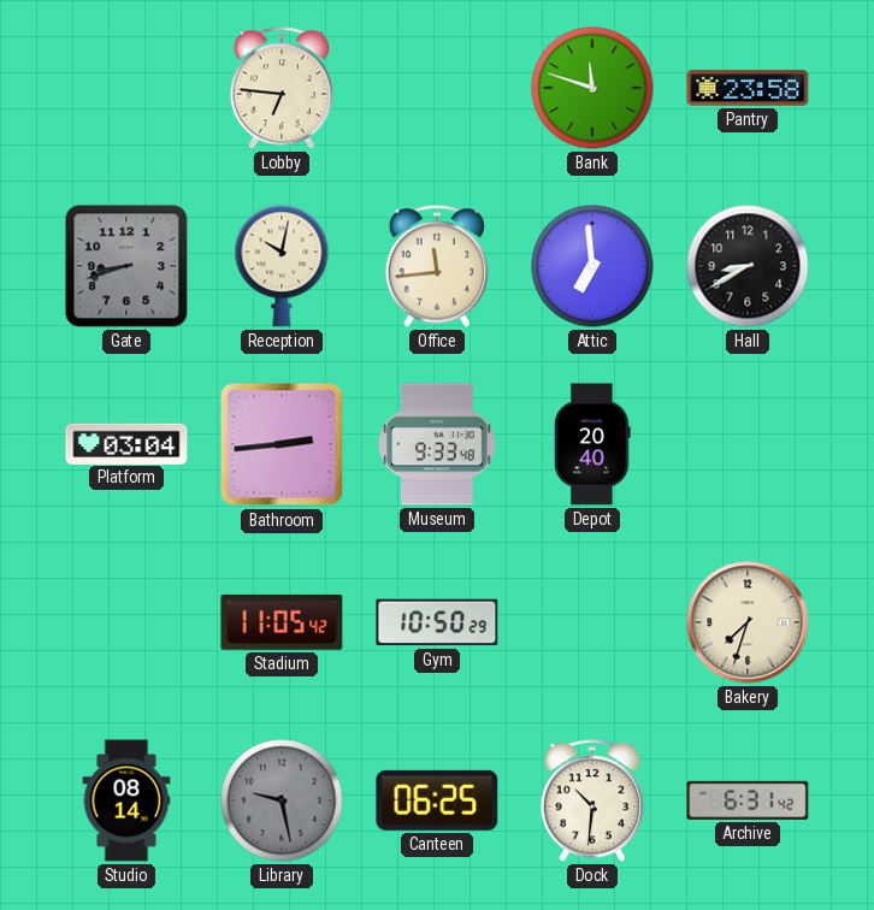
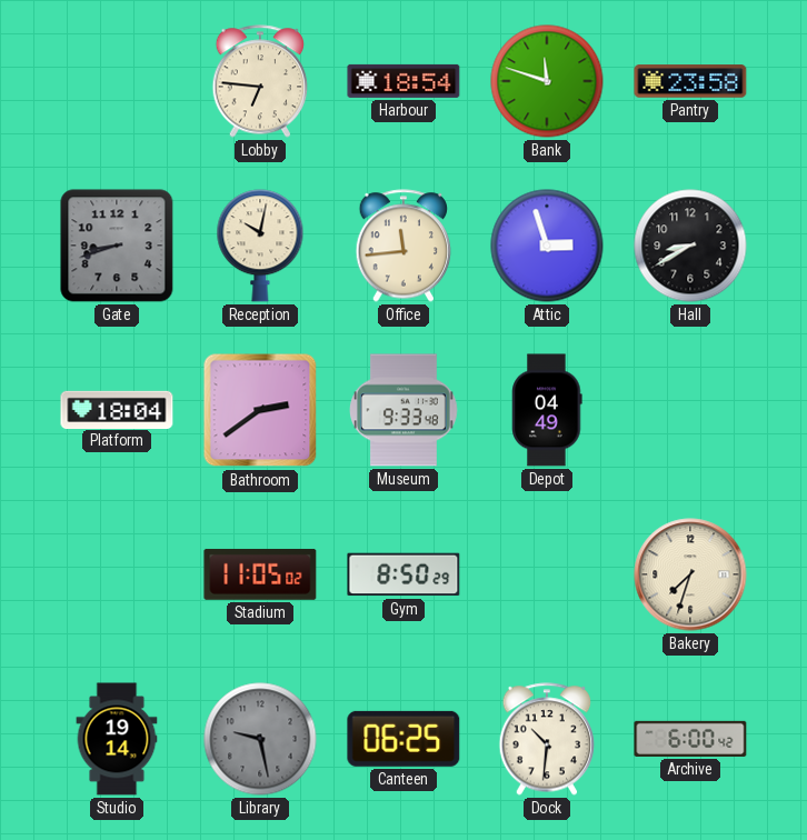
Harbour: none -> 18:54 (403, 81)
Attic: 6:59 -> 2:57 (547, 246)
Platform: 03:04 -> 18:04 (117, 409)
Bathroom: 2:44 -> 2:39 (260, 410)
Depot: 20:40 -> 04:49 (547, 410)
Stadium: 11:05:42 -> 11:05:02 (260, 574)
Gym: 10:50 -> 8:50 (403, 574)
Studio: 08:14 -> 19:14 (117, 739)
Archive: 6:31 -> 6:00 (690, 739)
